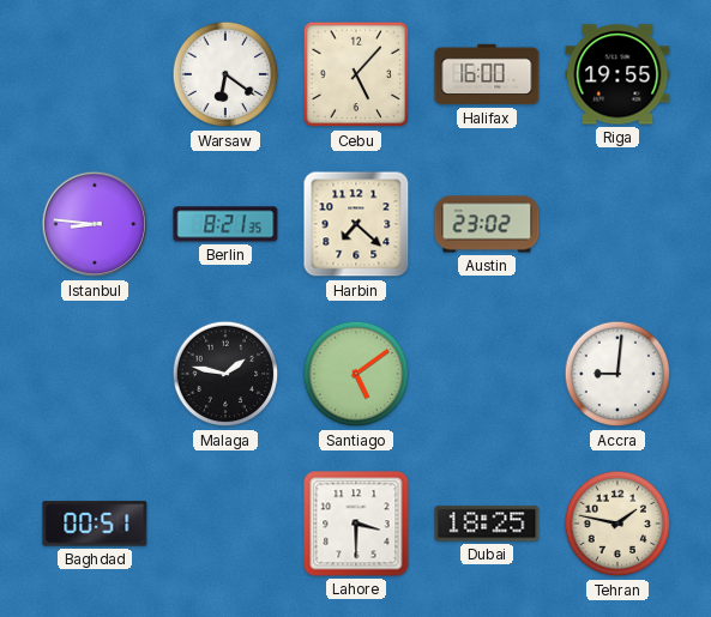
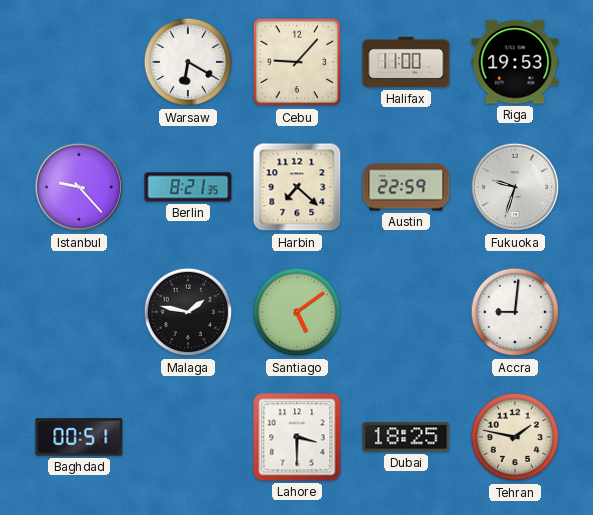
Warsaw: 6:21 -> 6:20 (188, 62)
Cebu: 5:07 -> 9:07 (297, 62)
Halifax: 16:00 -> 11:00 (406, 62)
Riga: 19:55 -> 19:53 (515, 62)
Istanbul: 8:46 -> 9:23 (79, 187)
Austin: 23:02 -> 22:59 (406, 187)
Fukuoka: none -> 9:33 (515, 187)
